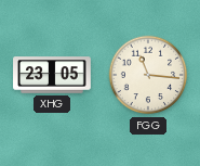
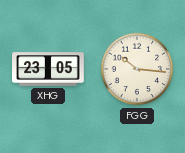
FGG: 11:16 -> 10:16 (137, 69)
